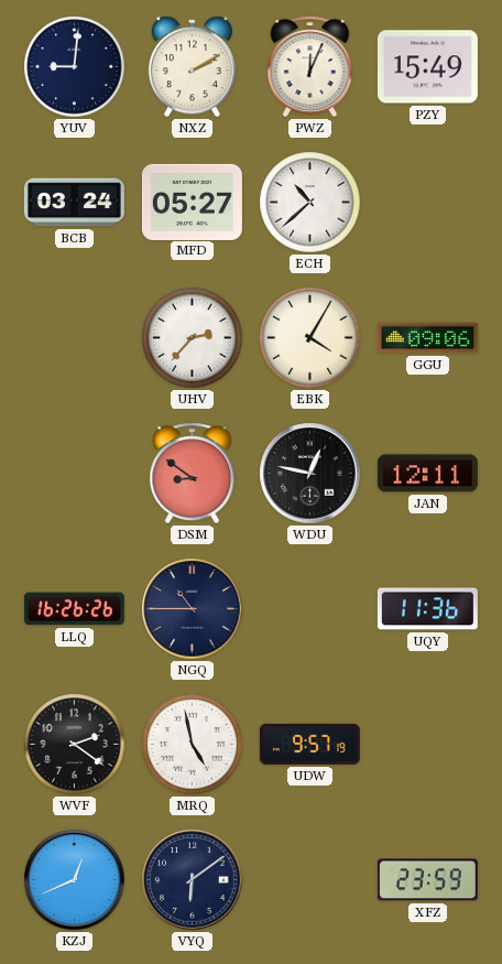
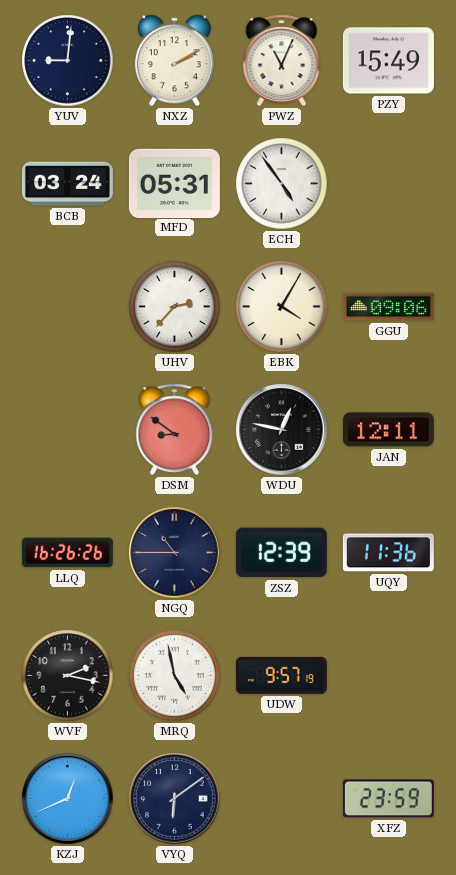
PWZ: 12:04 -> 11:04 (282, 61)
MFD: 05:27 -> 05:31 (174, 183)
ECH: 10:38 -> 4:54 (282, 184)
ZSZ: none -> 12:39 (281, 553)
WVF: 2:21 -> 2:17 (68, 676)
